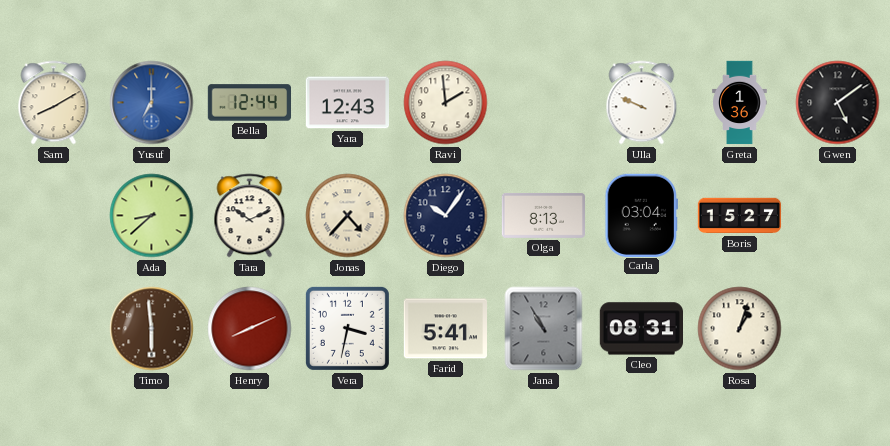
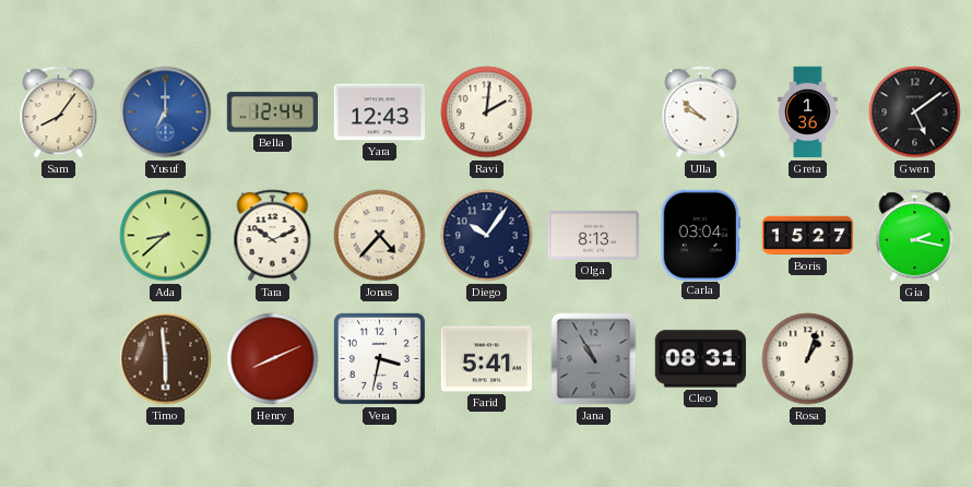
Sam: 8:10 -> 8:06 (59, 112)
Ravi: 1:59 -> 2:01 (487, 112)
Ulla: 9:49 -> 9:52 (701, 112)
Gia: none -> 2:17 (915, 236)
